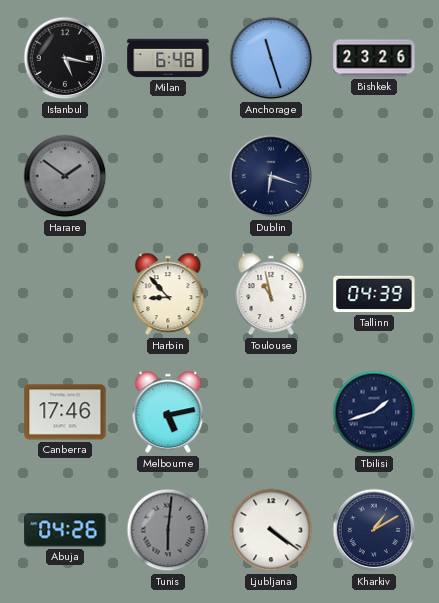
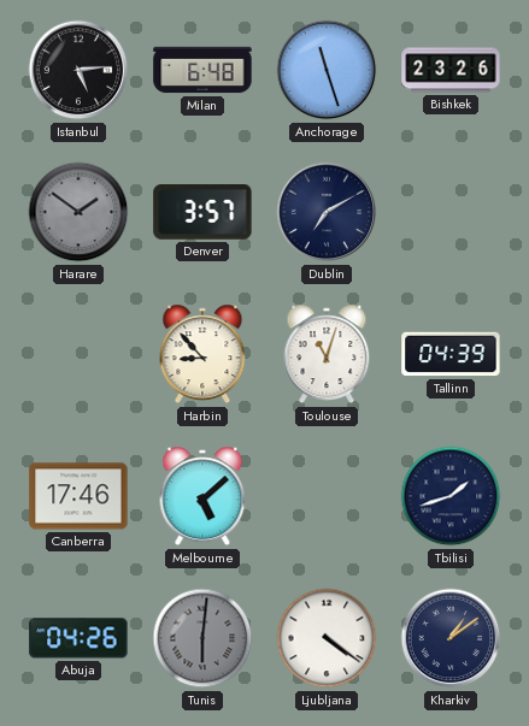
Istanbul: 5:17 -> 5:14 (78, 70)
Denver: none -> 3:57 (202, 212)
Dublin: 6:18 -> 7:10 (327, 212)
Toulouse: 10:58 -> 11:03 (327, 354)
Melbourne: 5:13 -> 5:08 (202, 496)
Kharkiv: 1:10 -> 1:09 (451, 638)
